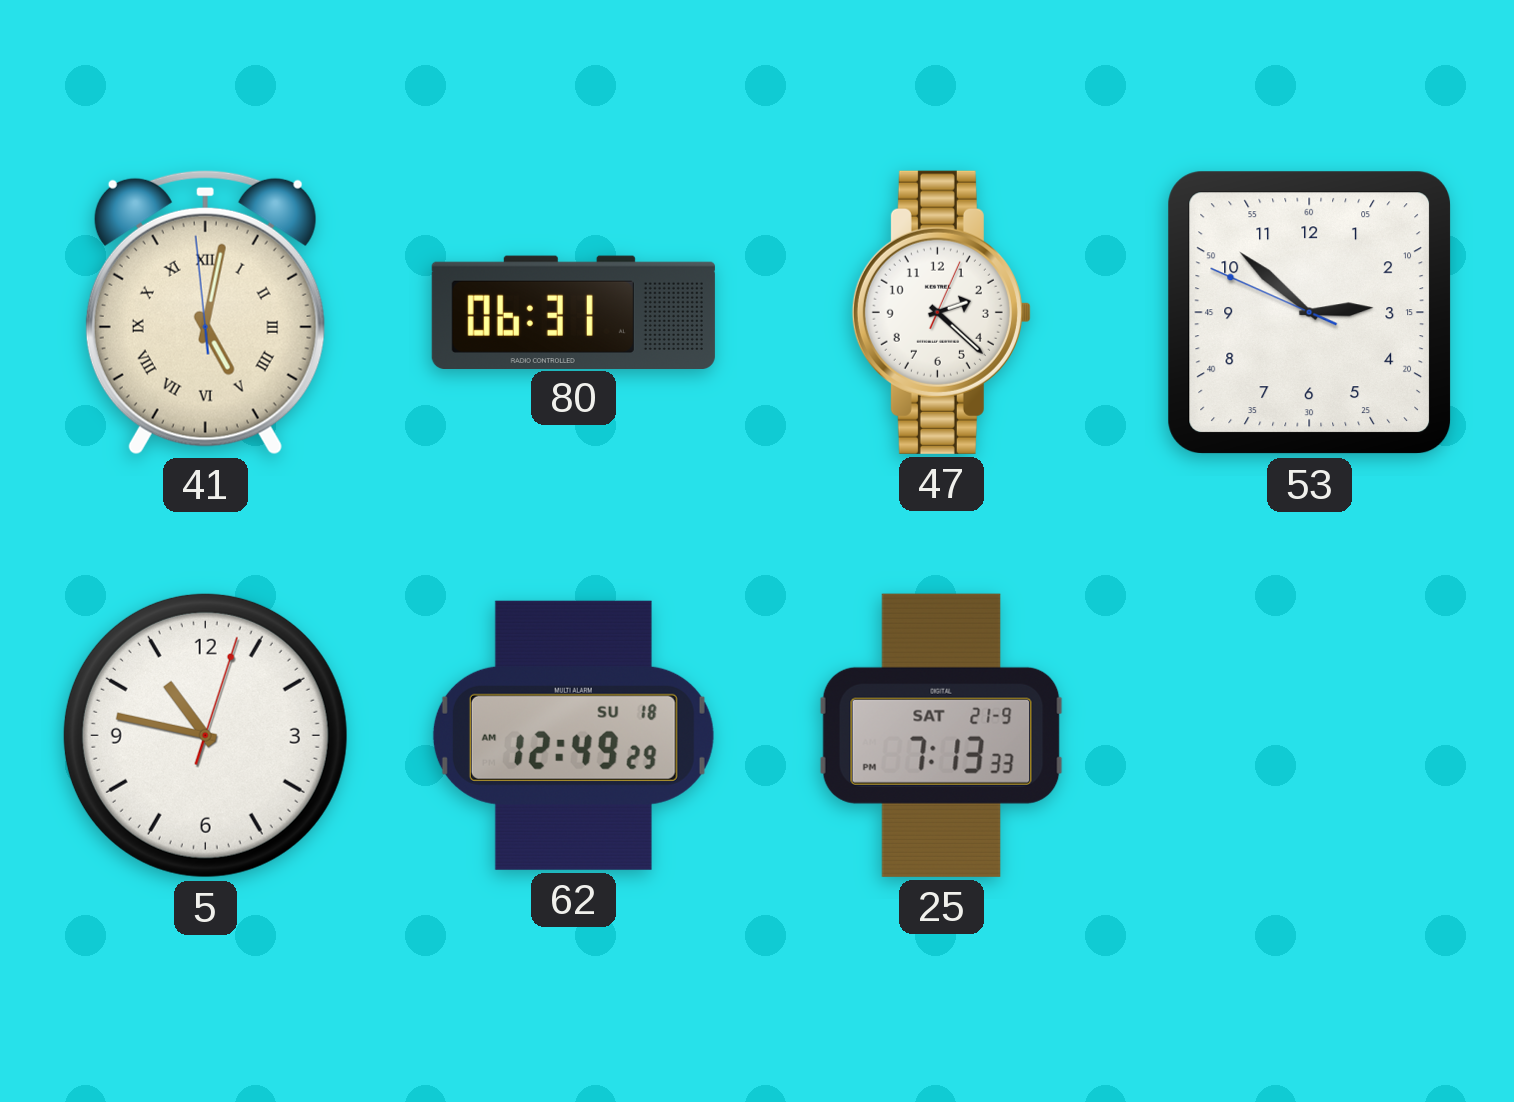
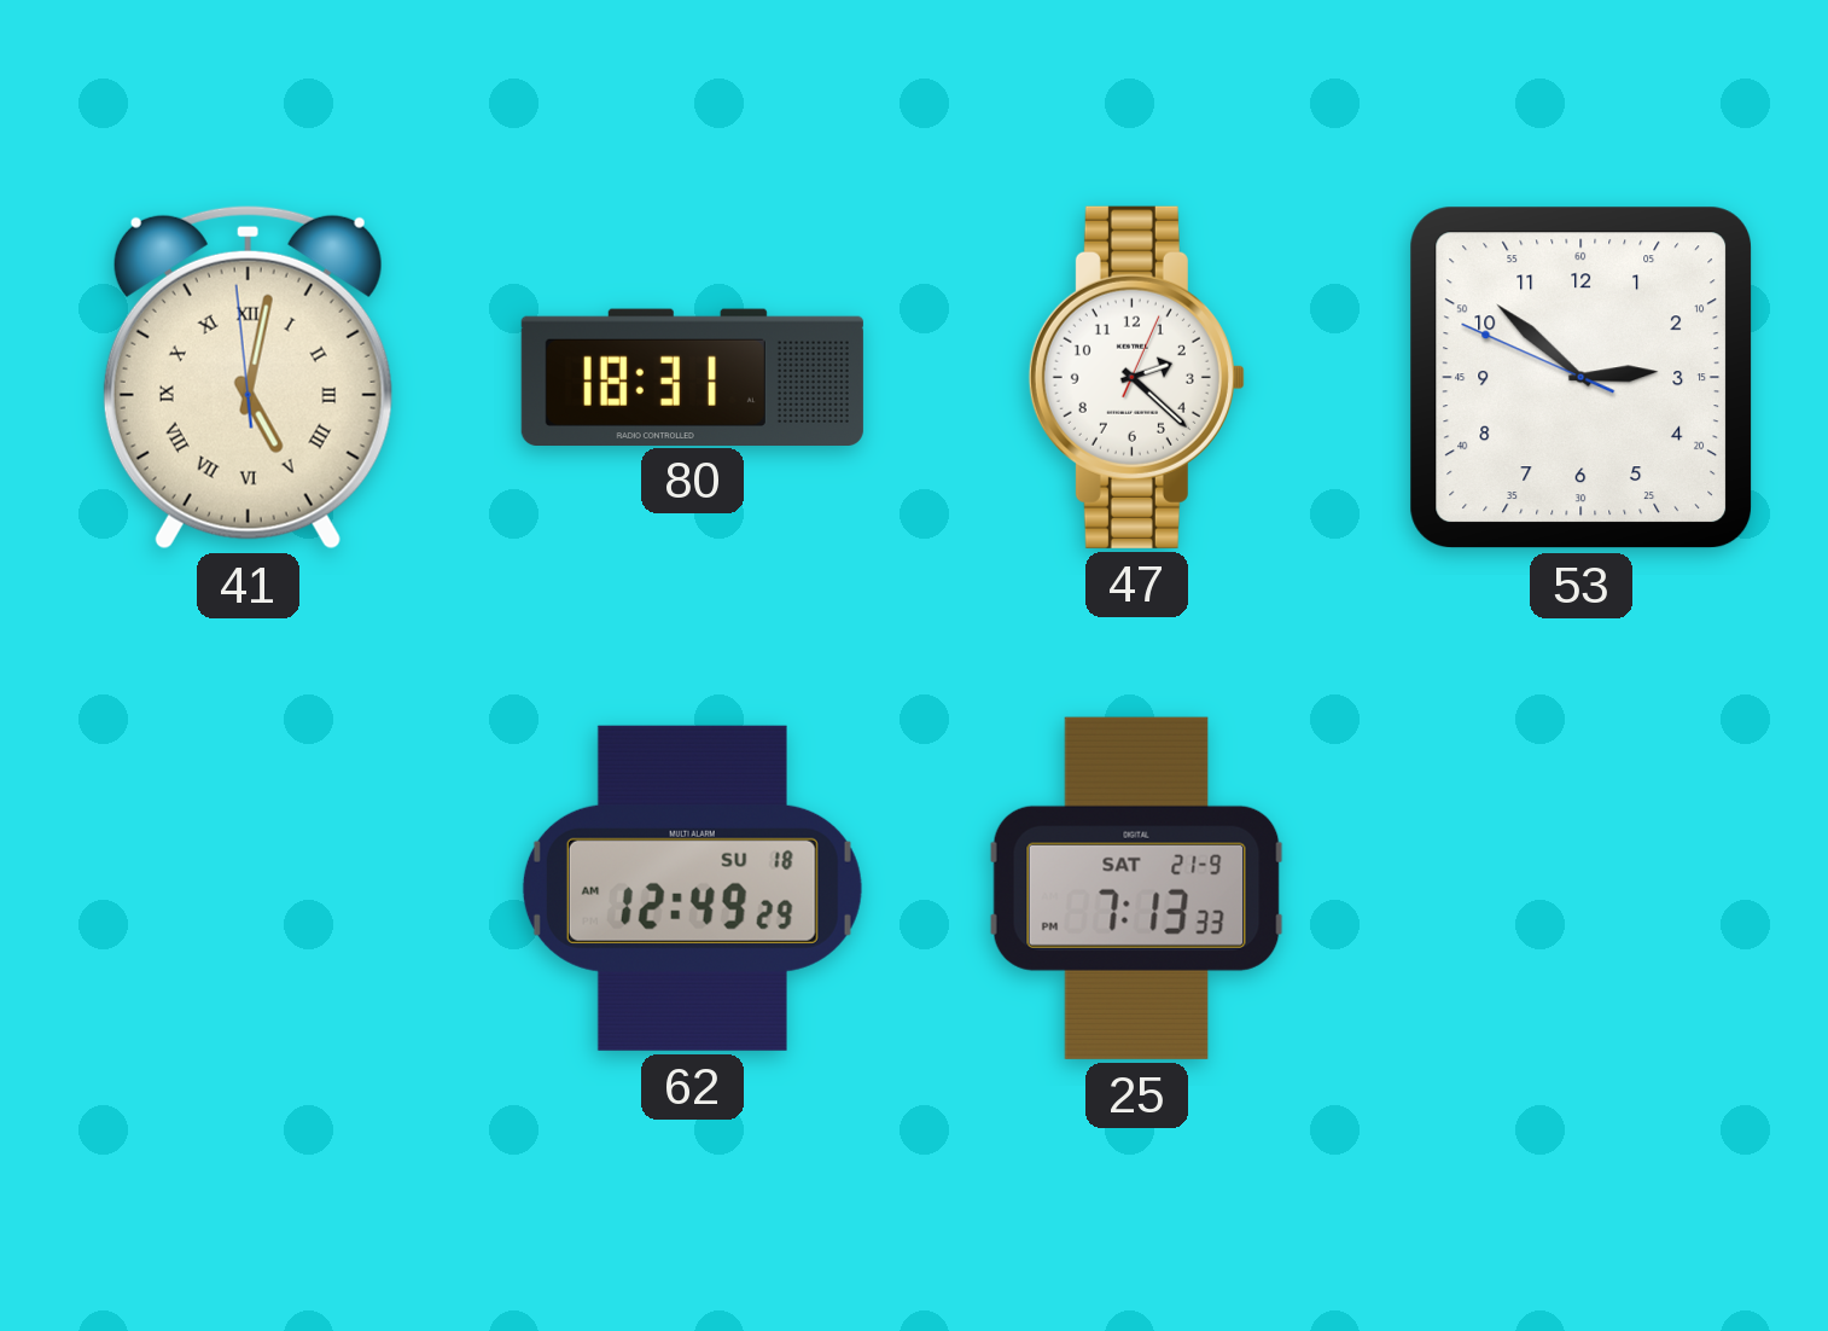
80: 06:31 -> 18:31 (692, 377)
5: 10:47 -> none (205, 735)
